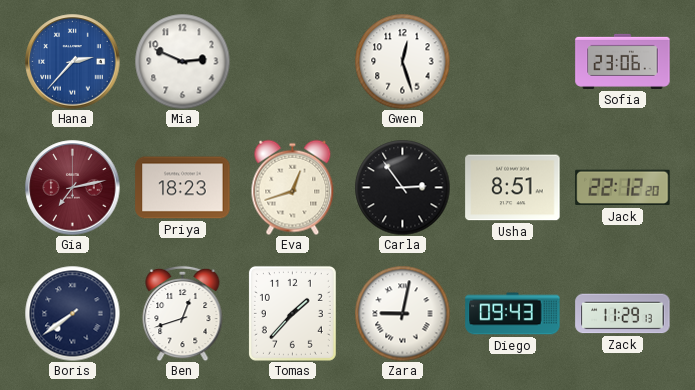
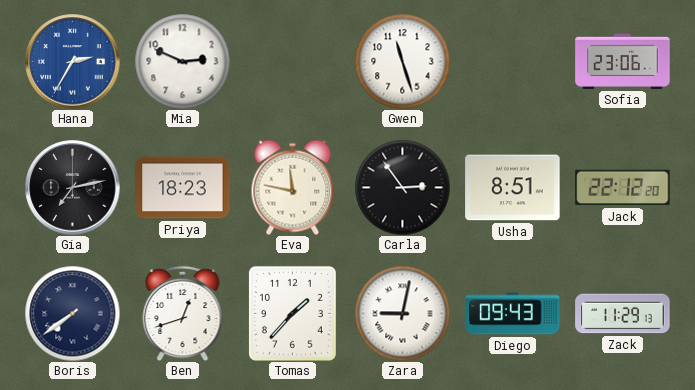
Hana: 2:37 -> 2:35 (73, 62)
Gwen: 12:27 -> 11:27 (402, 61)
Gia dial: burgundy -> black (73, 188)
Eva: 12:42 -> 11:47 (293, 187)
